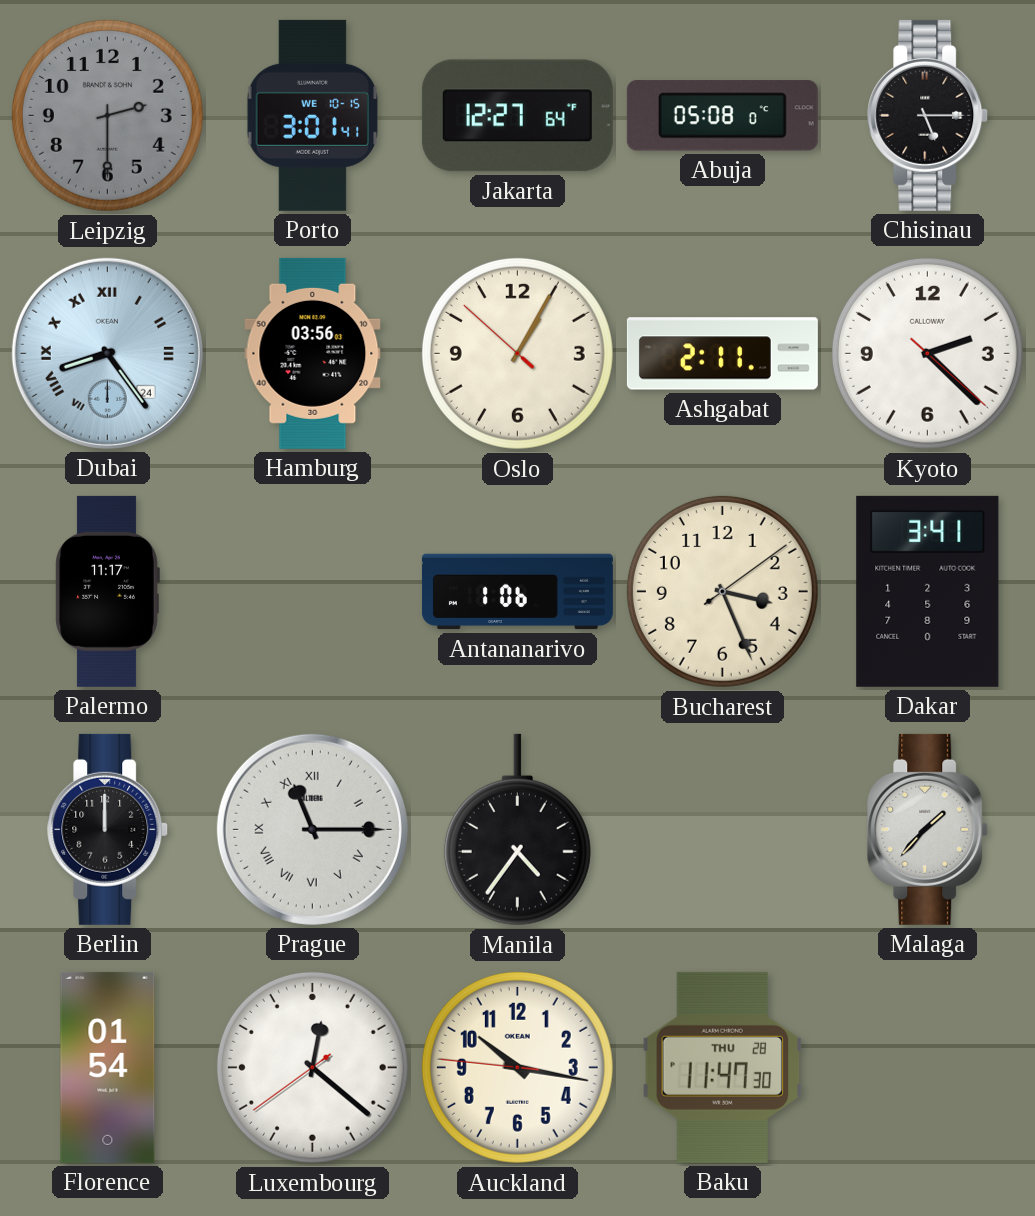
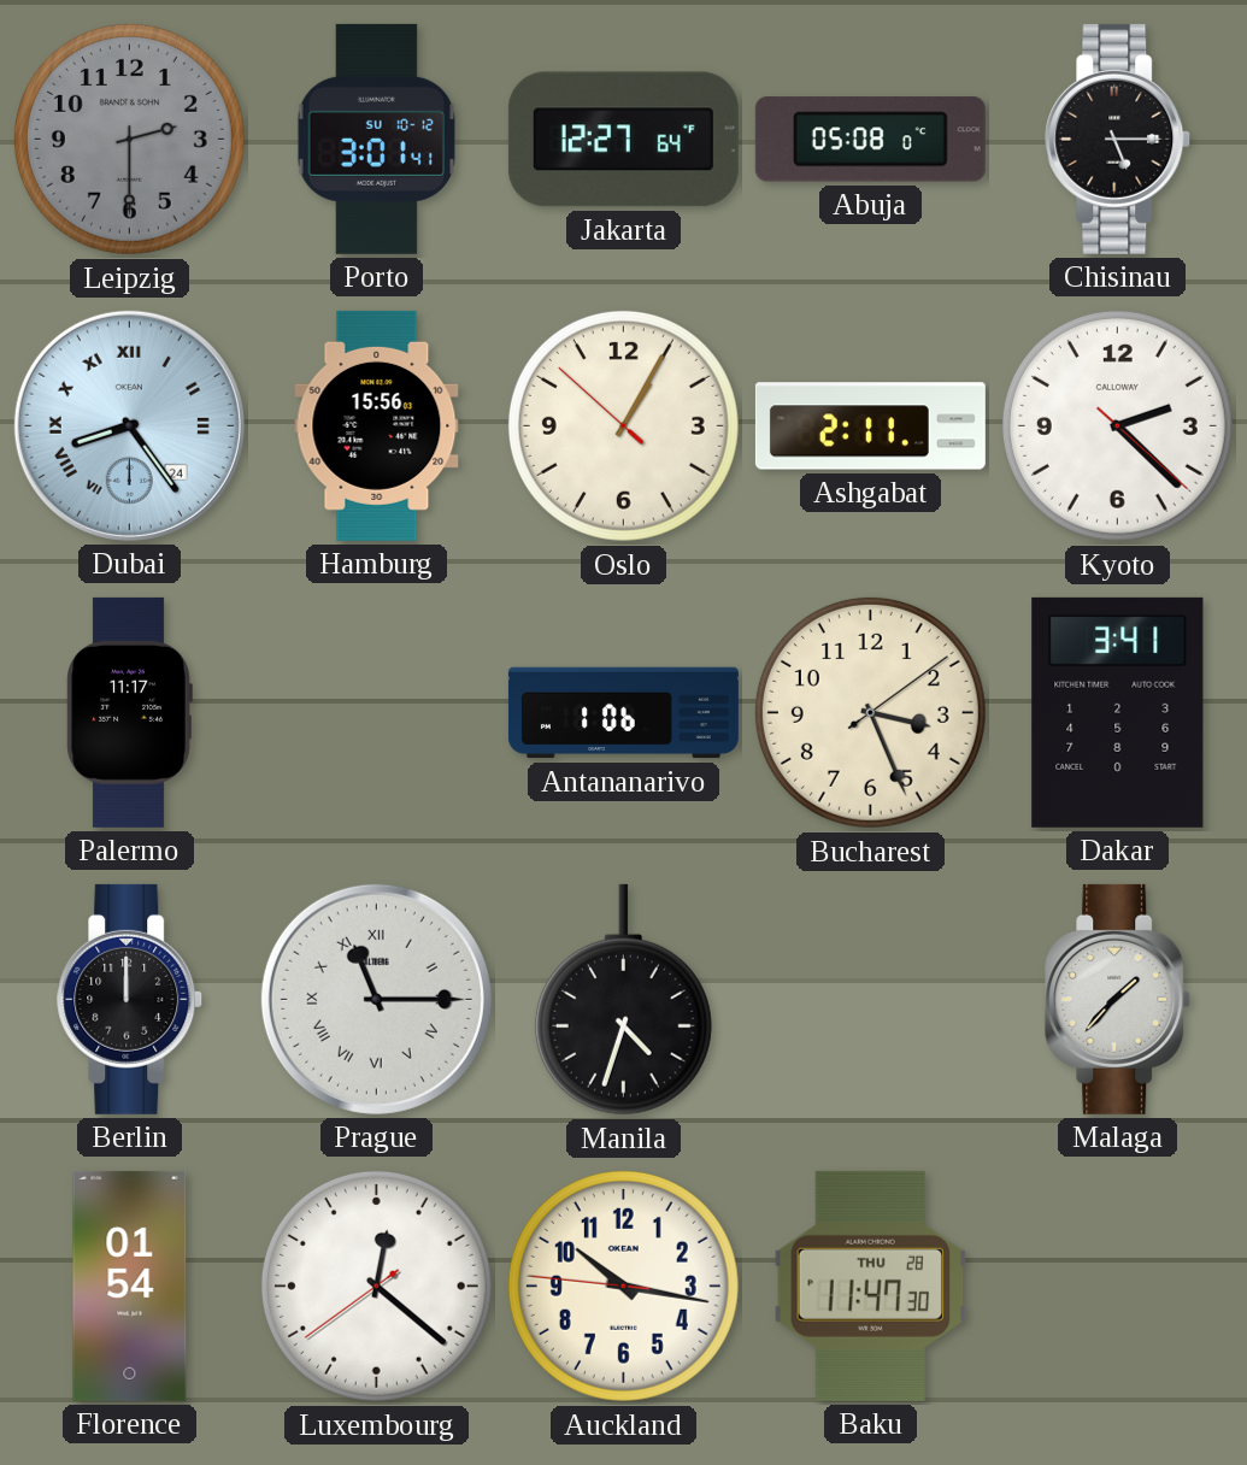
Porto date: WE 10-15 -> SU 10-12 (376, 139)
Hamburg: 03:56 -> 15:56 (377, 425)
Manila: 4:36 -> 4:33 (623, 1000)
